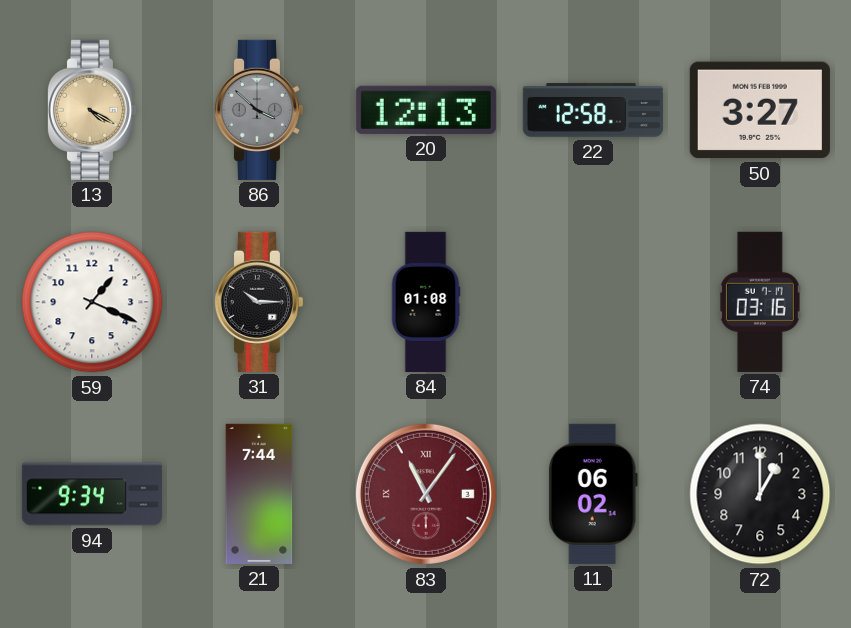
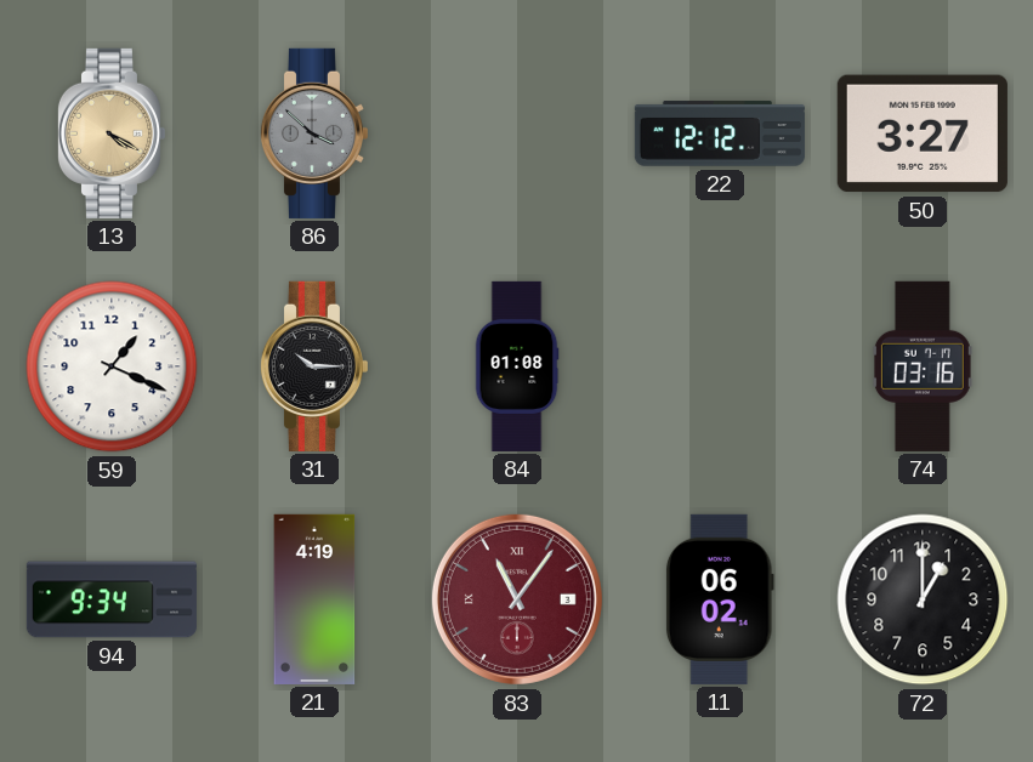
20: 12:13 -> none (426, 110)
22: 12:58 -> 12:12 (720, 133)
21: 7:44 -> 4:19 (314, 599)
